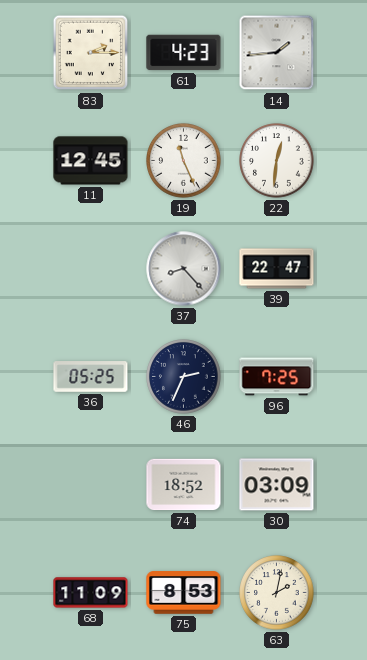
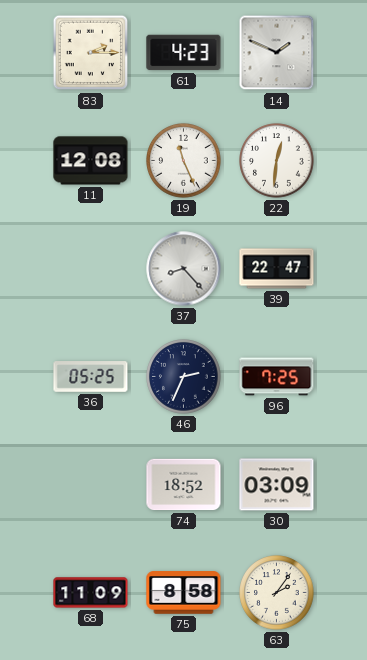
14: 1:44 -> 1:49 (277, 53)
11: 12:45 -> 12:08 (91, 161)
75: 8:53 -> 8:58 (184, 593)
63: 2:02 -> 2:06 (277, 593)
